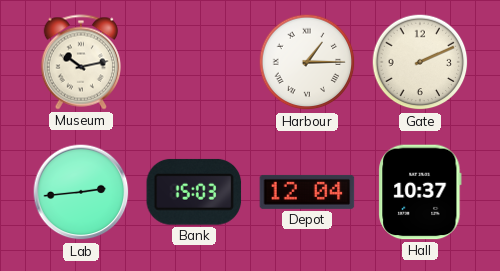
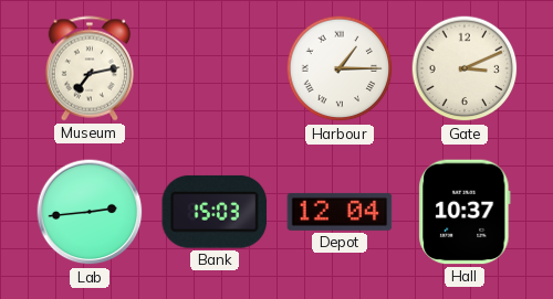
Museum: 10:13 -> 7:13 (88, 68)
Gate: 2:11 -> 3:11 (465, 68)
